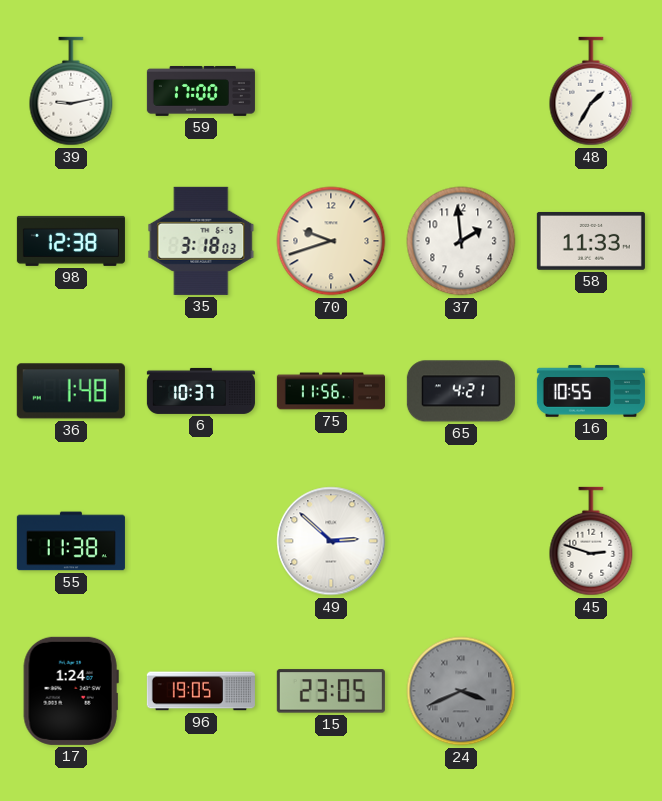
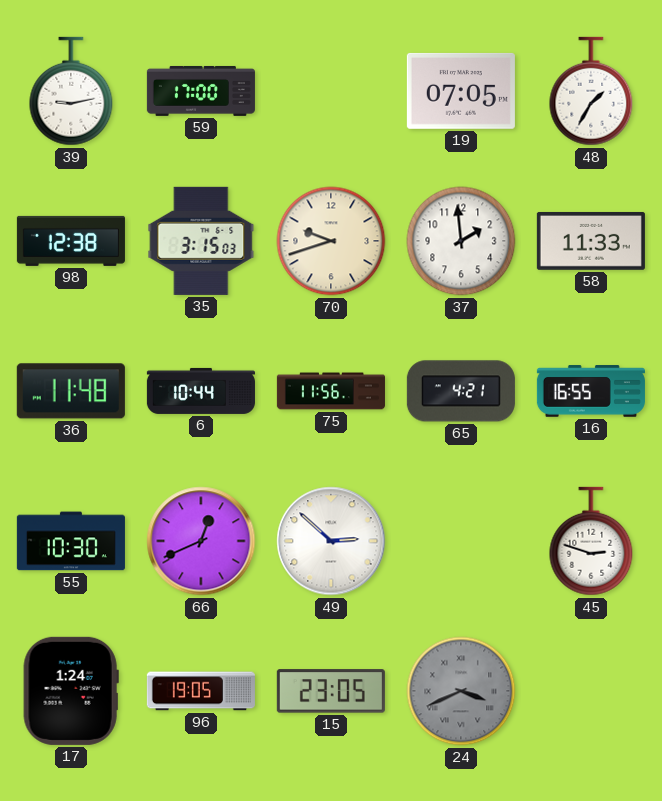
19: none -> 07:05 (461, 91)
35: 3:18 -> 3:15 (201, 241)
36: 1:48 -> 11:48 (71, 391)
6: 10:37 -> 10:44 (201, 391)
16: 10:55 -> 16:55 (591, 391)
55: 11:38 -> 10:30 (71, 541)
66: none -> 12:41 (201, 541)
